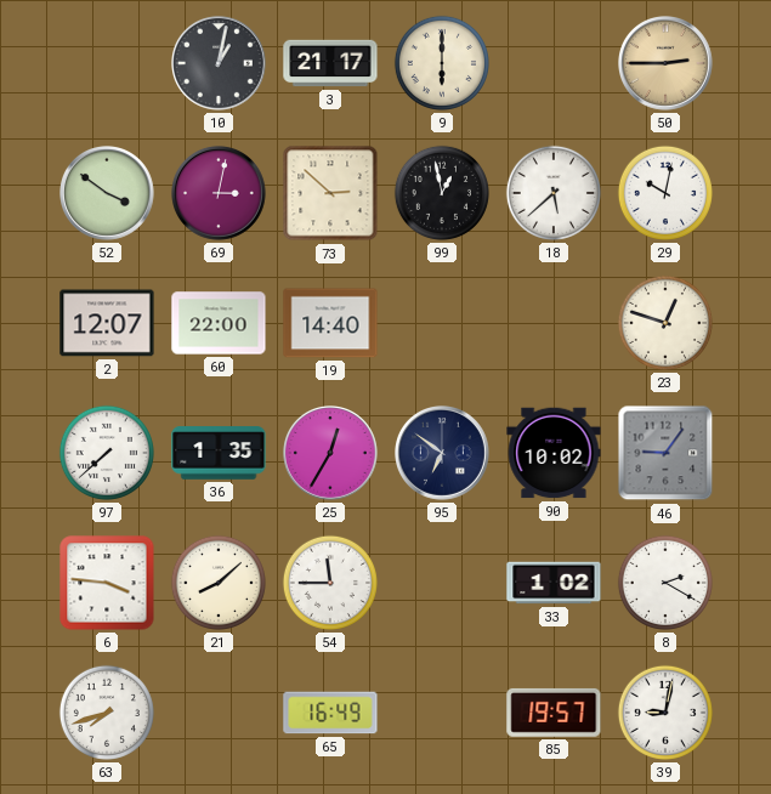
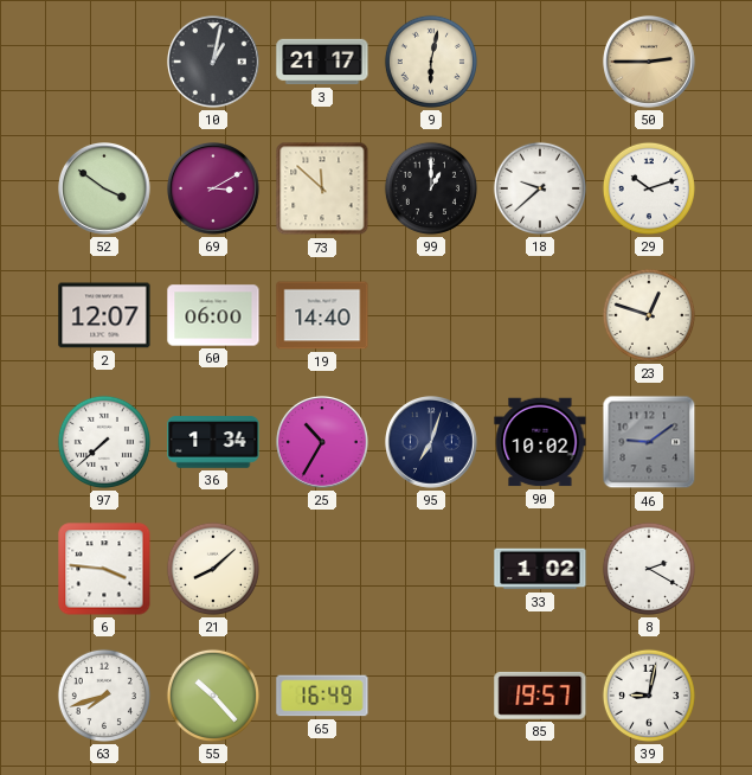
9: 6:00 -> 6:02 (431, 62)
69: 3:02 -> 3:10 (214, 190)
73: 2:52 -> 11:52 (322, 188)
99: 12:58 -> 1:00 (431, 188)
18: 5:38 -> 9:38 (540, 188)
29: 10:02 -> 10:12 (649, 188)
60: 22:00 -> 06:00 (213, 315)
36: 1:35 -> 1:34 (213, 442)
25: 12:35 -> 10:35 (323, 443)
95: 6:51 -> 7:03 (432, 443)
46: 9:06 -> 9:09 (649, 442)
54: 11:45 -> none (330, 583)
55: none -> 10:23 (213, 696)
